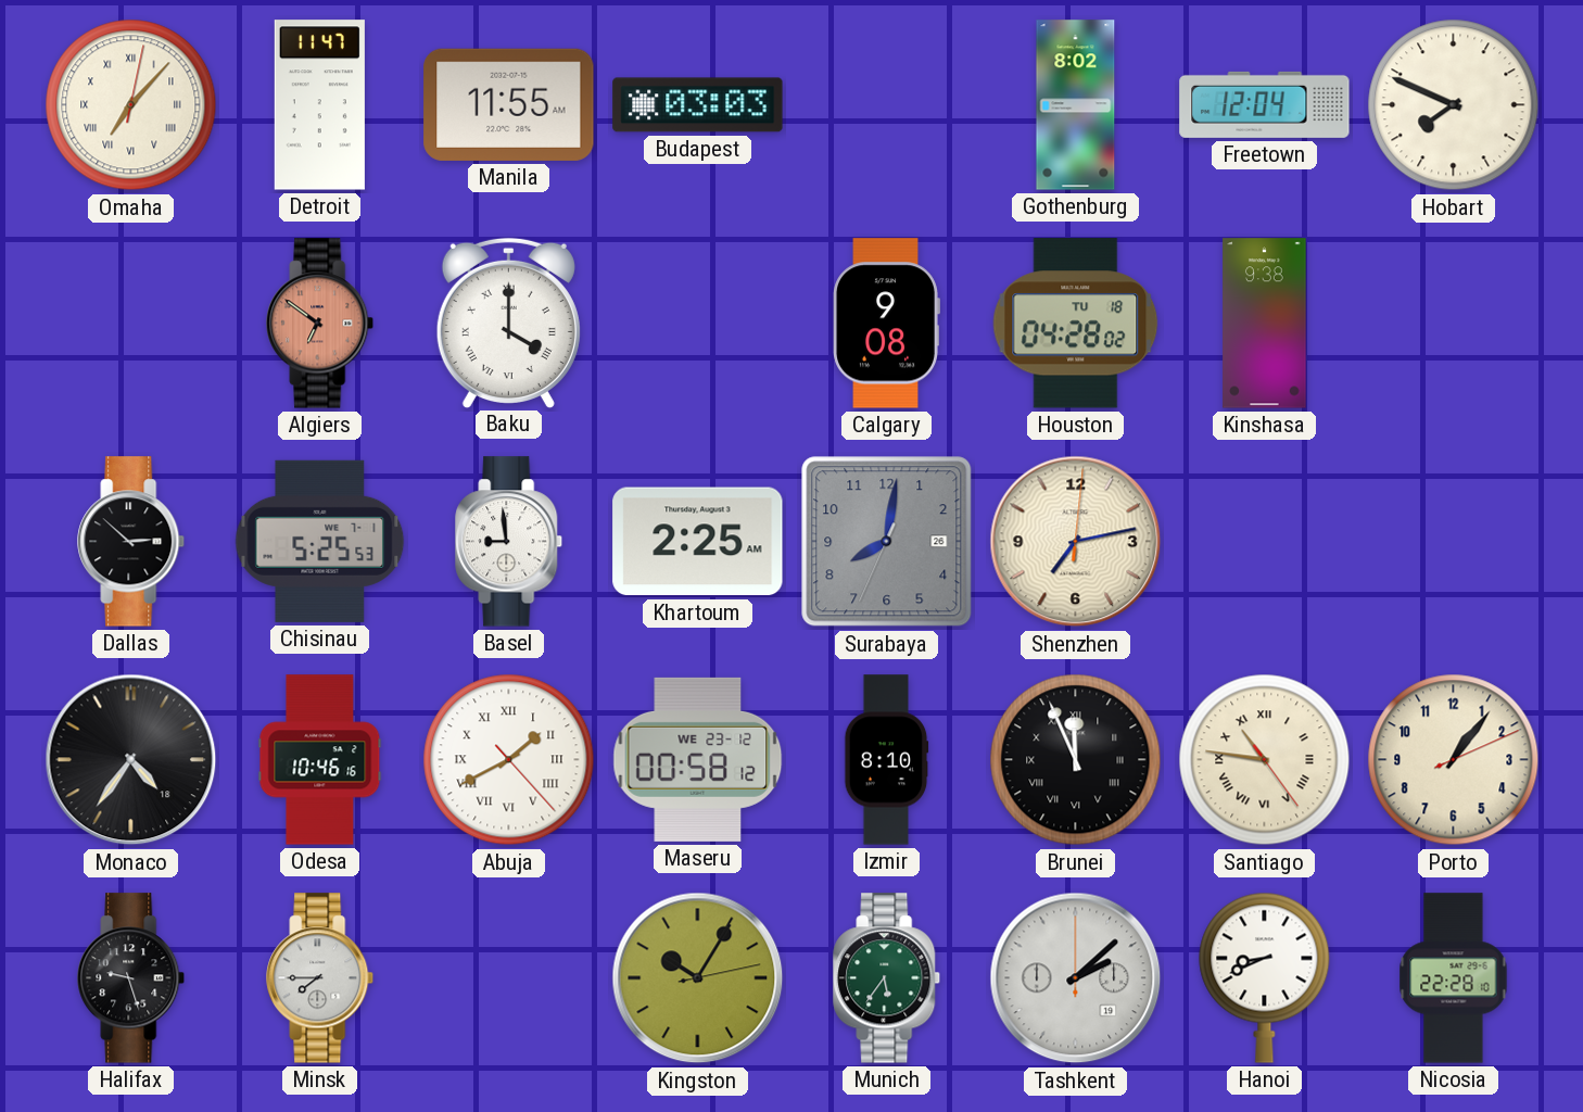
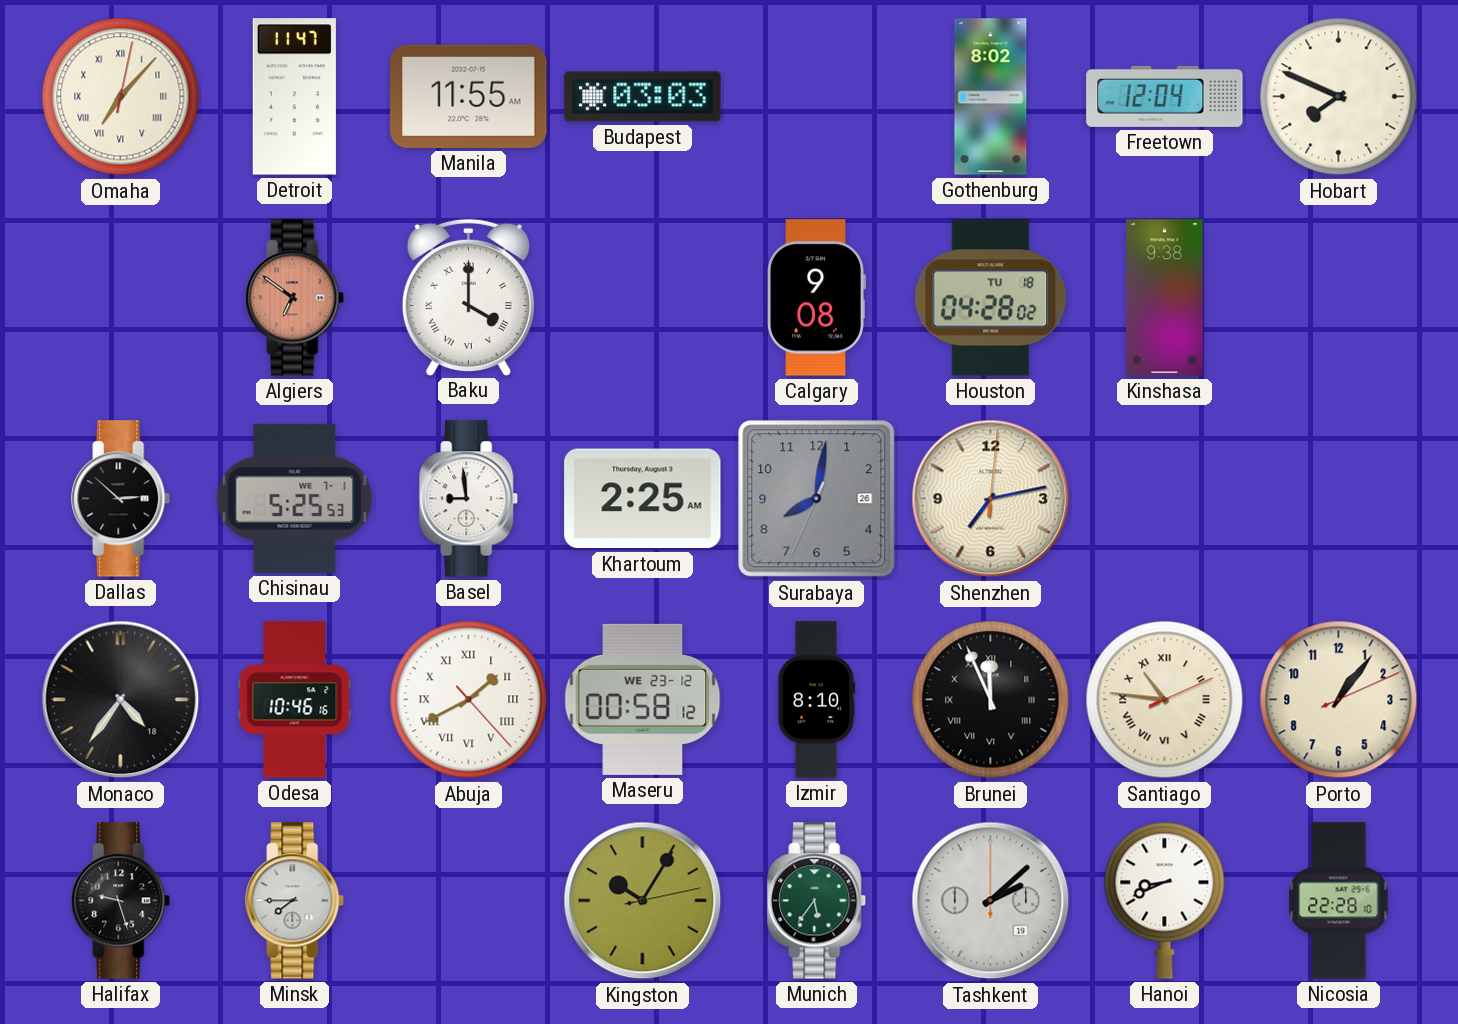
Santiago: 10:46:24 -> 10:46:11 (1165, 700)
